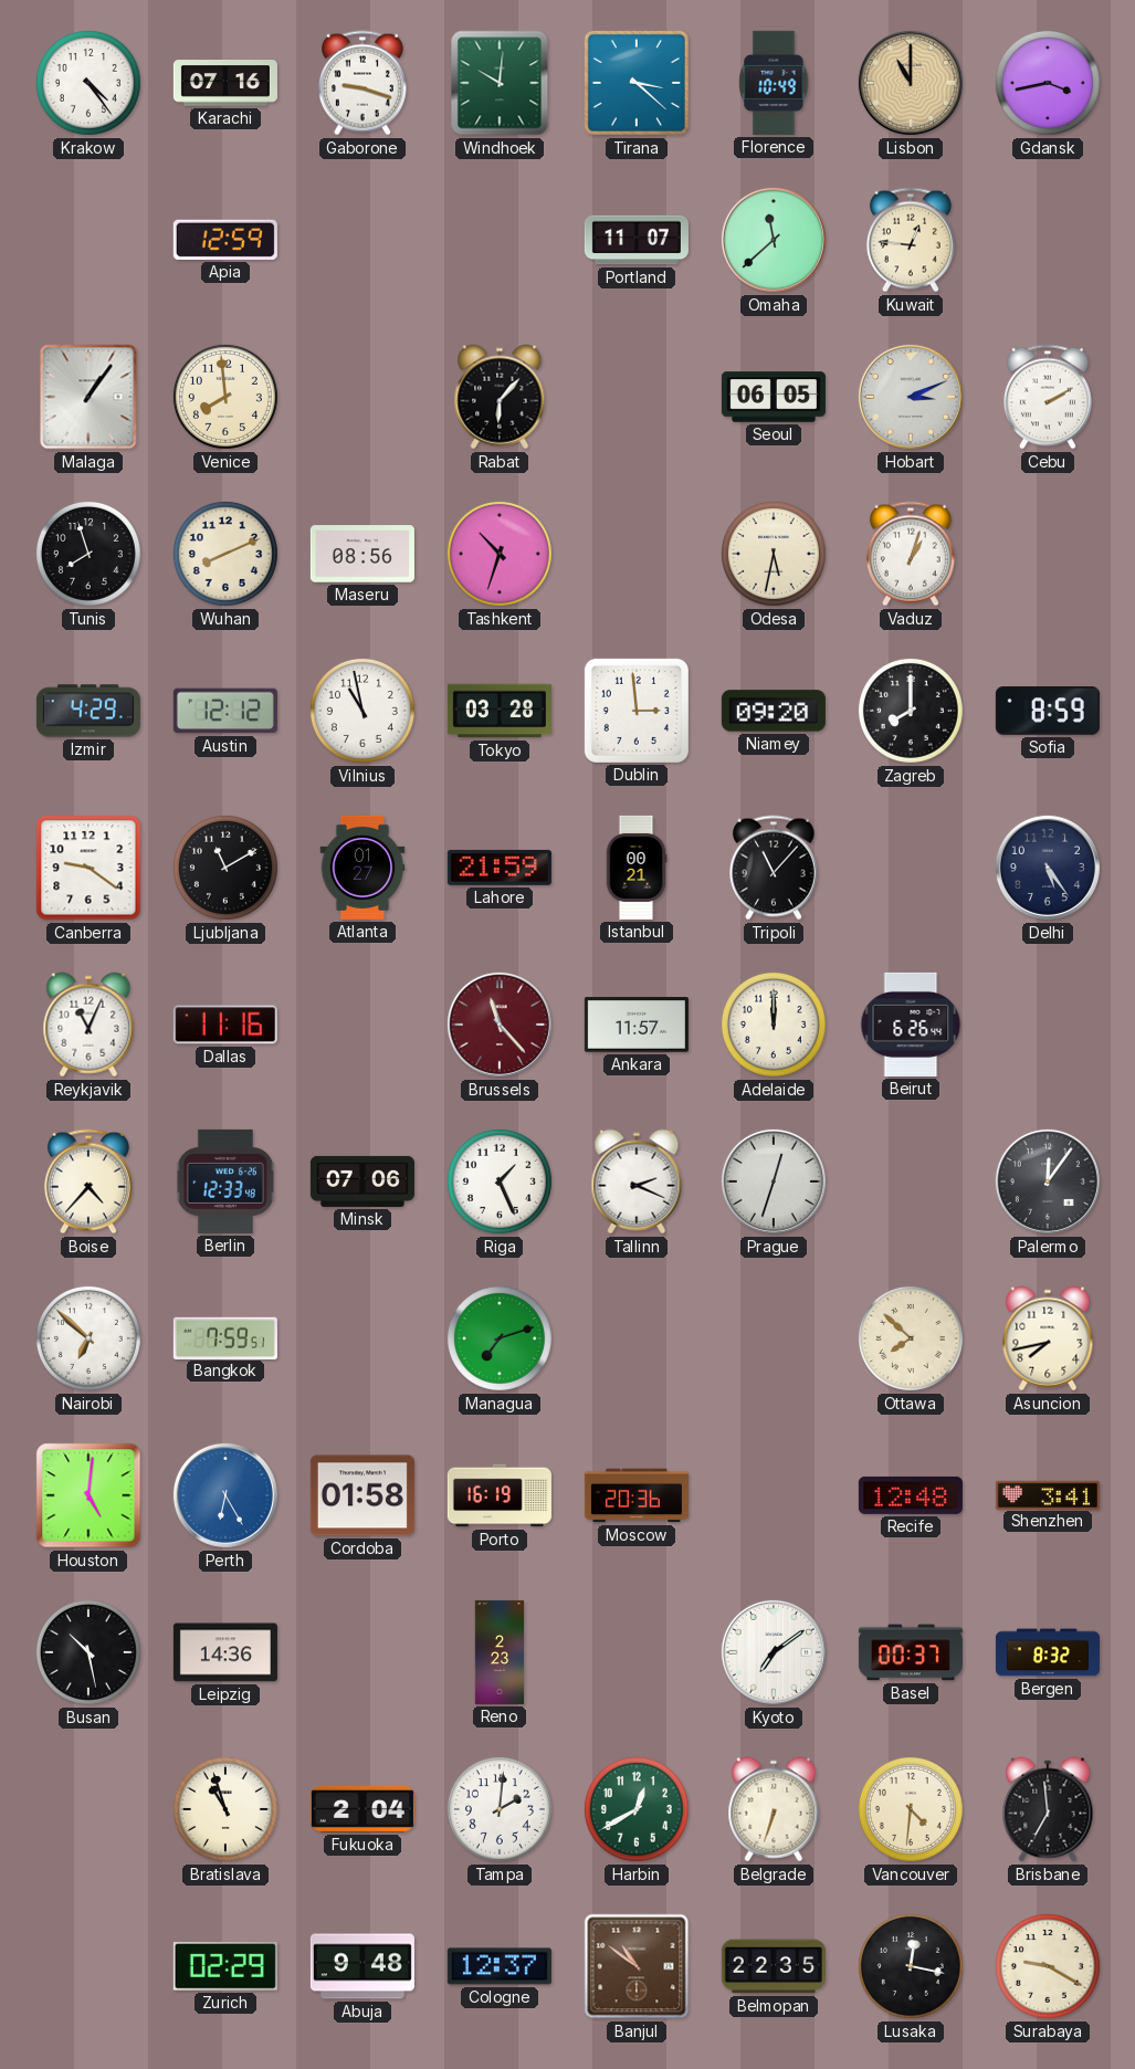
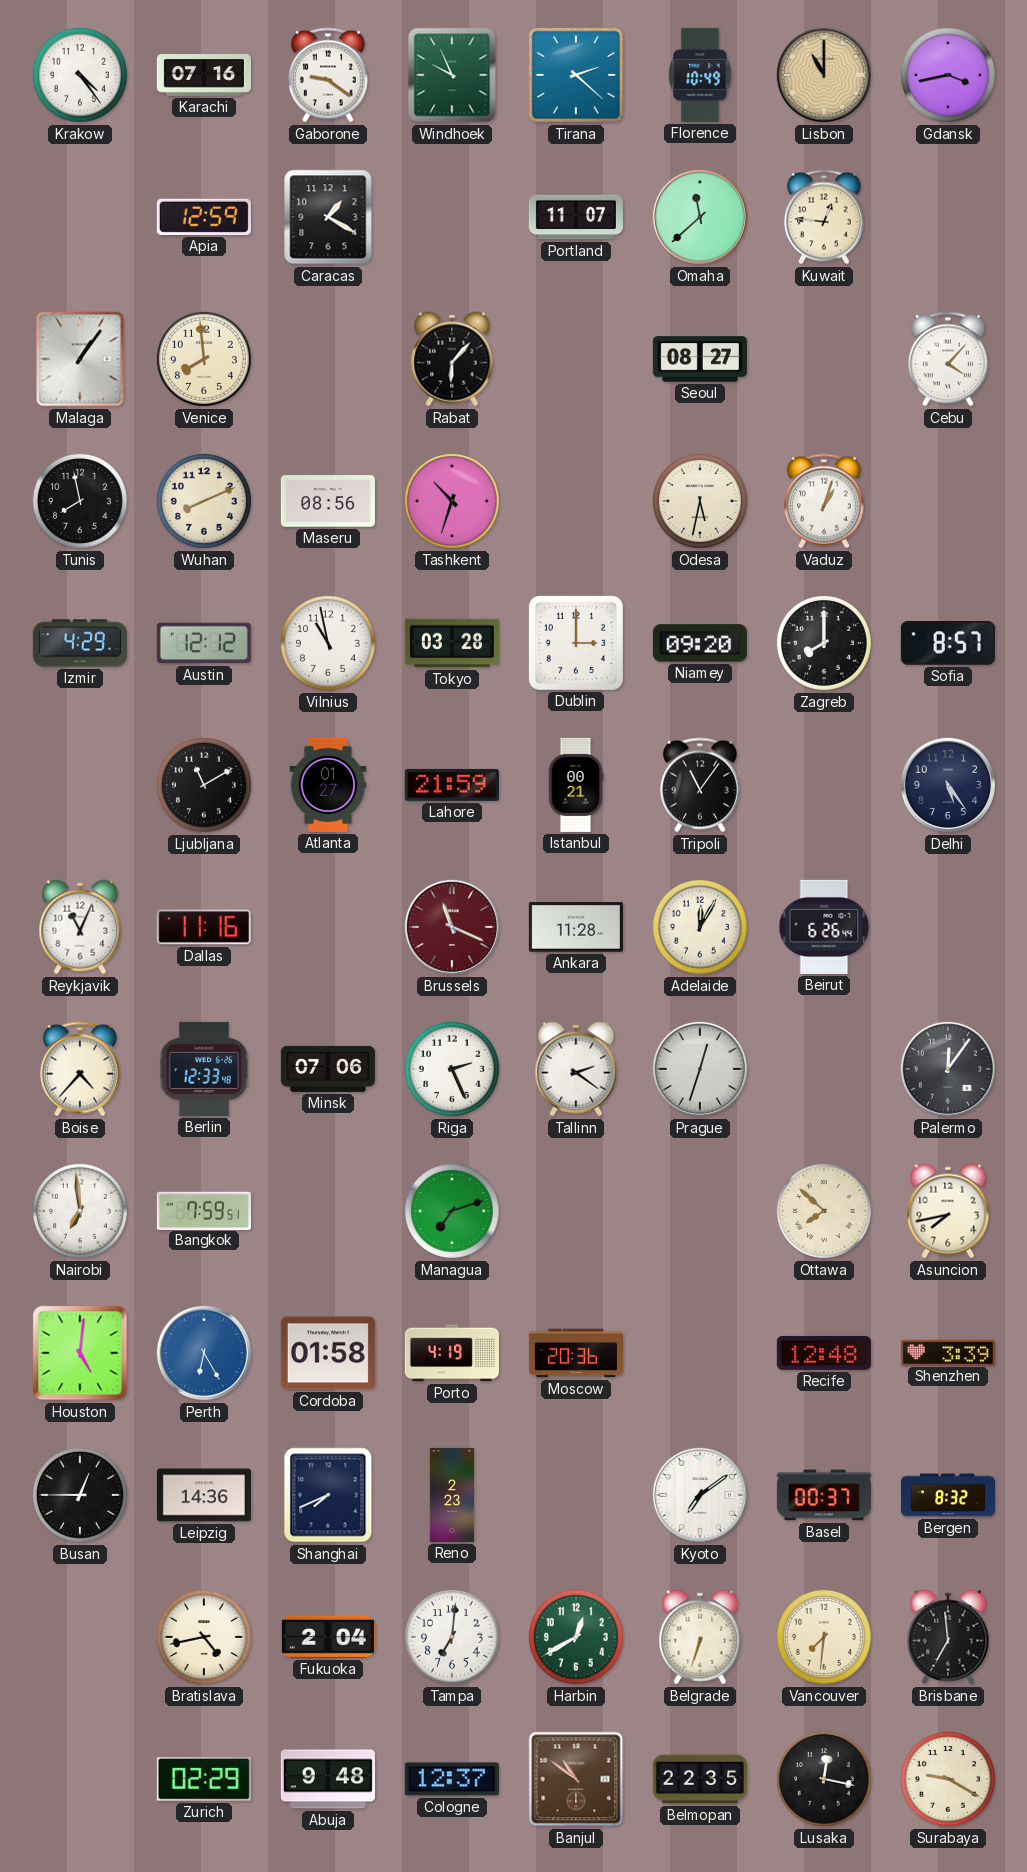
Gaborone: 9:18 -> 9:21 (328, 75)
Windhoek: 10:01 -> 9:56 (452, 75)
Tirana: 3:22 -> 2:22 (576, 75)
Caracas: none -> 1:20 (328, 217)
Seoul: 06:05 -> 08:27 (700, 359)
Hobart: 3:11 -> none (911, 397)
Cebu: 2:10 -> 4:07 (948, 359)
Tunis: 7:57 -> 7:58 (80, 501)
Dublin: 2:59 -> 3:00 (576, 643)
Sofia: 8:59 -> 8:57 (948, 643)
Canberra: 9:21 -> none (88, 868)
Tripoli: 11:07 -> 11:06 (700, 785)
Brussels: 11:23 -> 11:19 (452, 927)
Ankara: 11:57 -> 11:28 (576, 927)
Adelaide: 12:00 -> 12:05 (700, 927)
Riga: 1:26 -> 2:26 (452, 1069)
Tallinn: 2:19 -> 2:21 (576, 1069)
Nairobi: 6:52 -> 6:59 (80, 1211)
Porto: 16:19 -> 4:19 (452, 1353)
Shenzhen: 3:41 -> 3:39 (948, 1352)
Busan: 10:28 -> 12:45 (80, 1495)
Shanghai: none -> 7:41 (328, 1495)
Bratislava: 10:57 -> 4:43 (204, 1637)
Tampa: 2:01 -> 7:01 (452, 1637)
Vancouver: 4:31 -> 7:31 (824, 1637)
